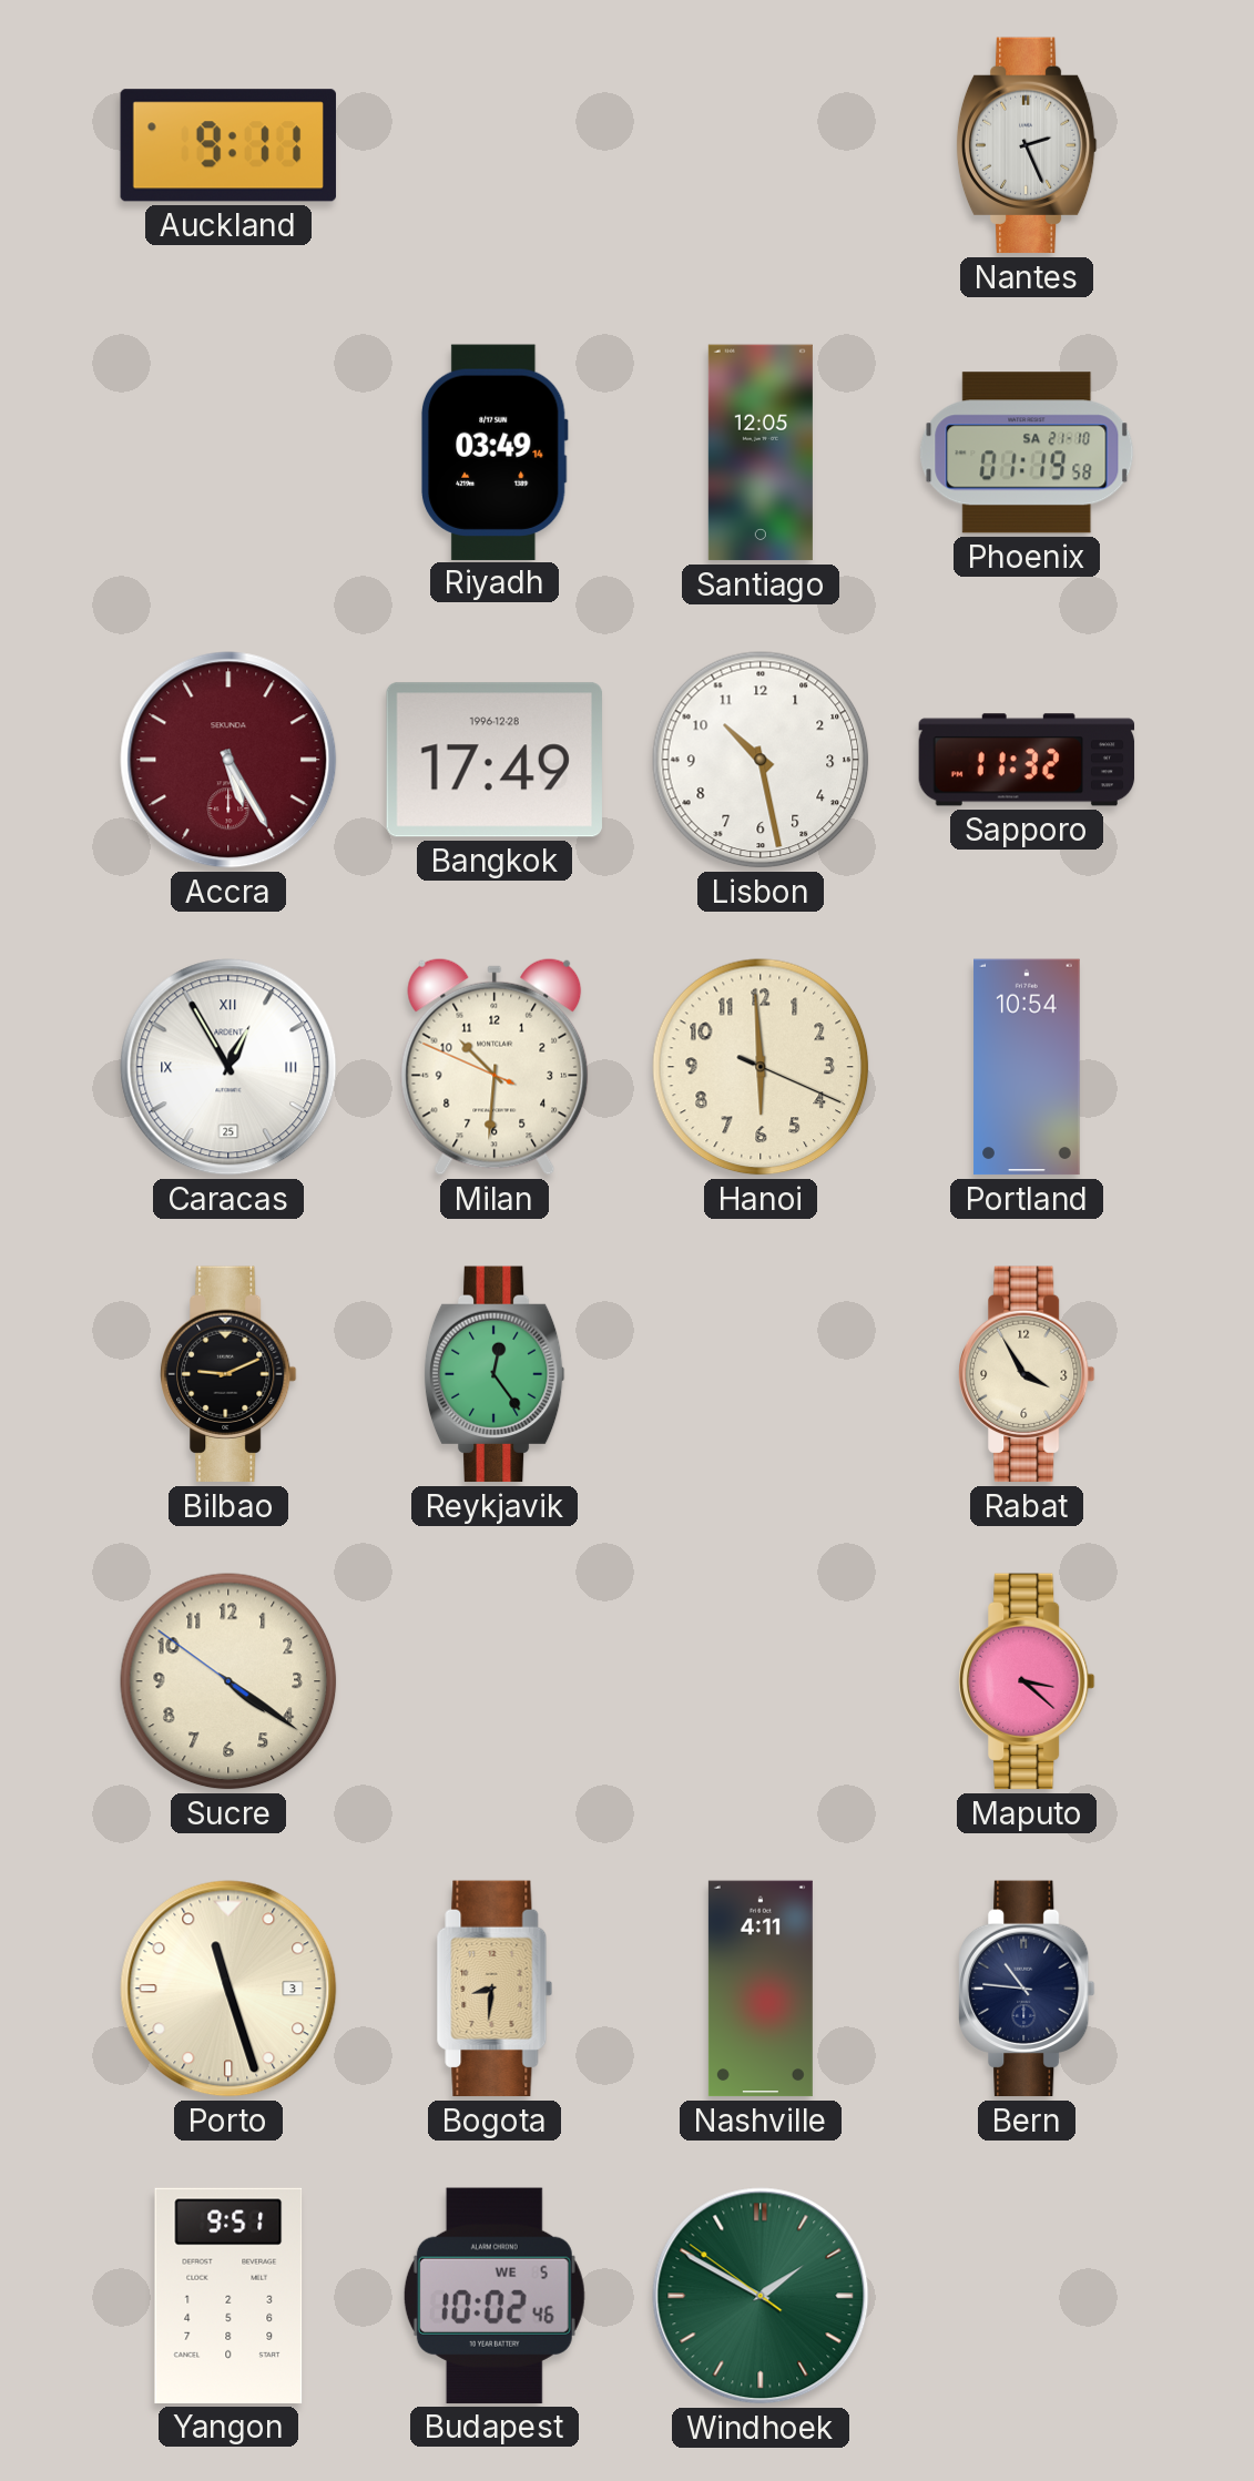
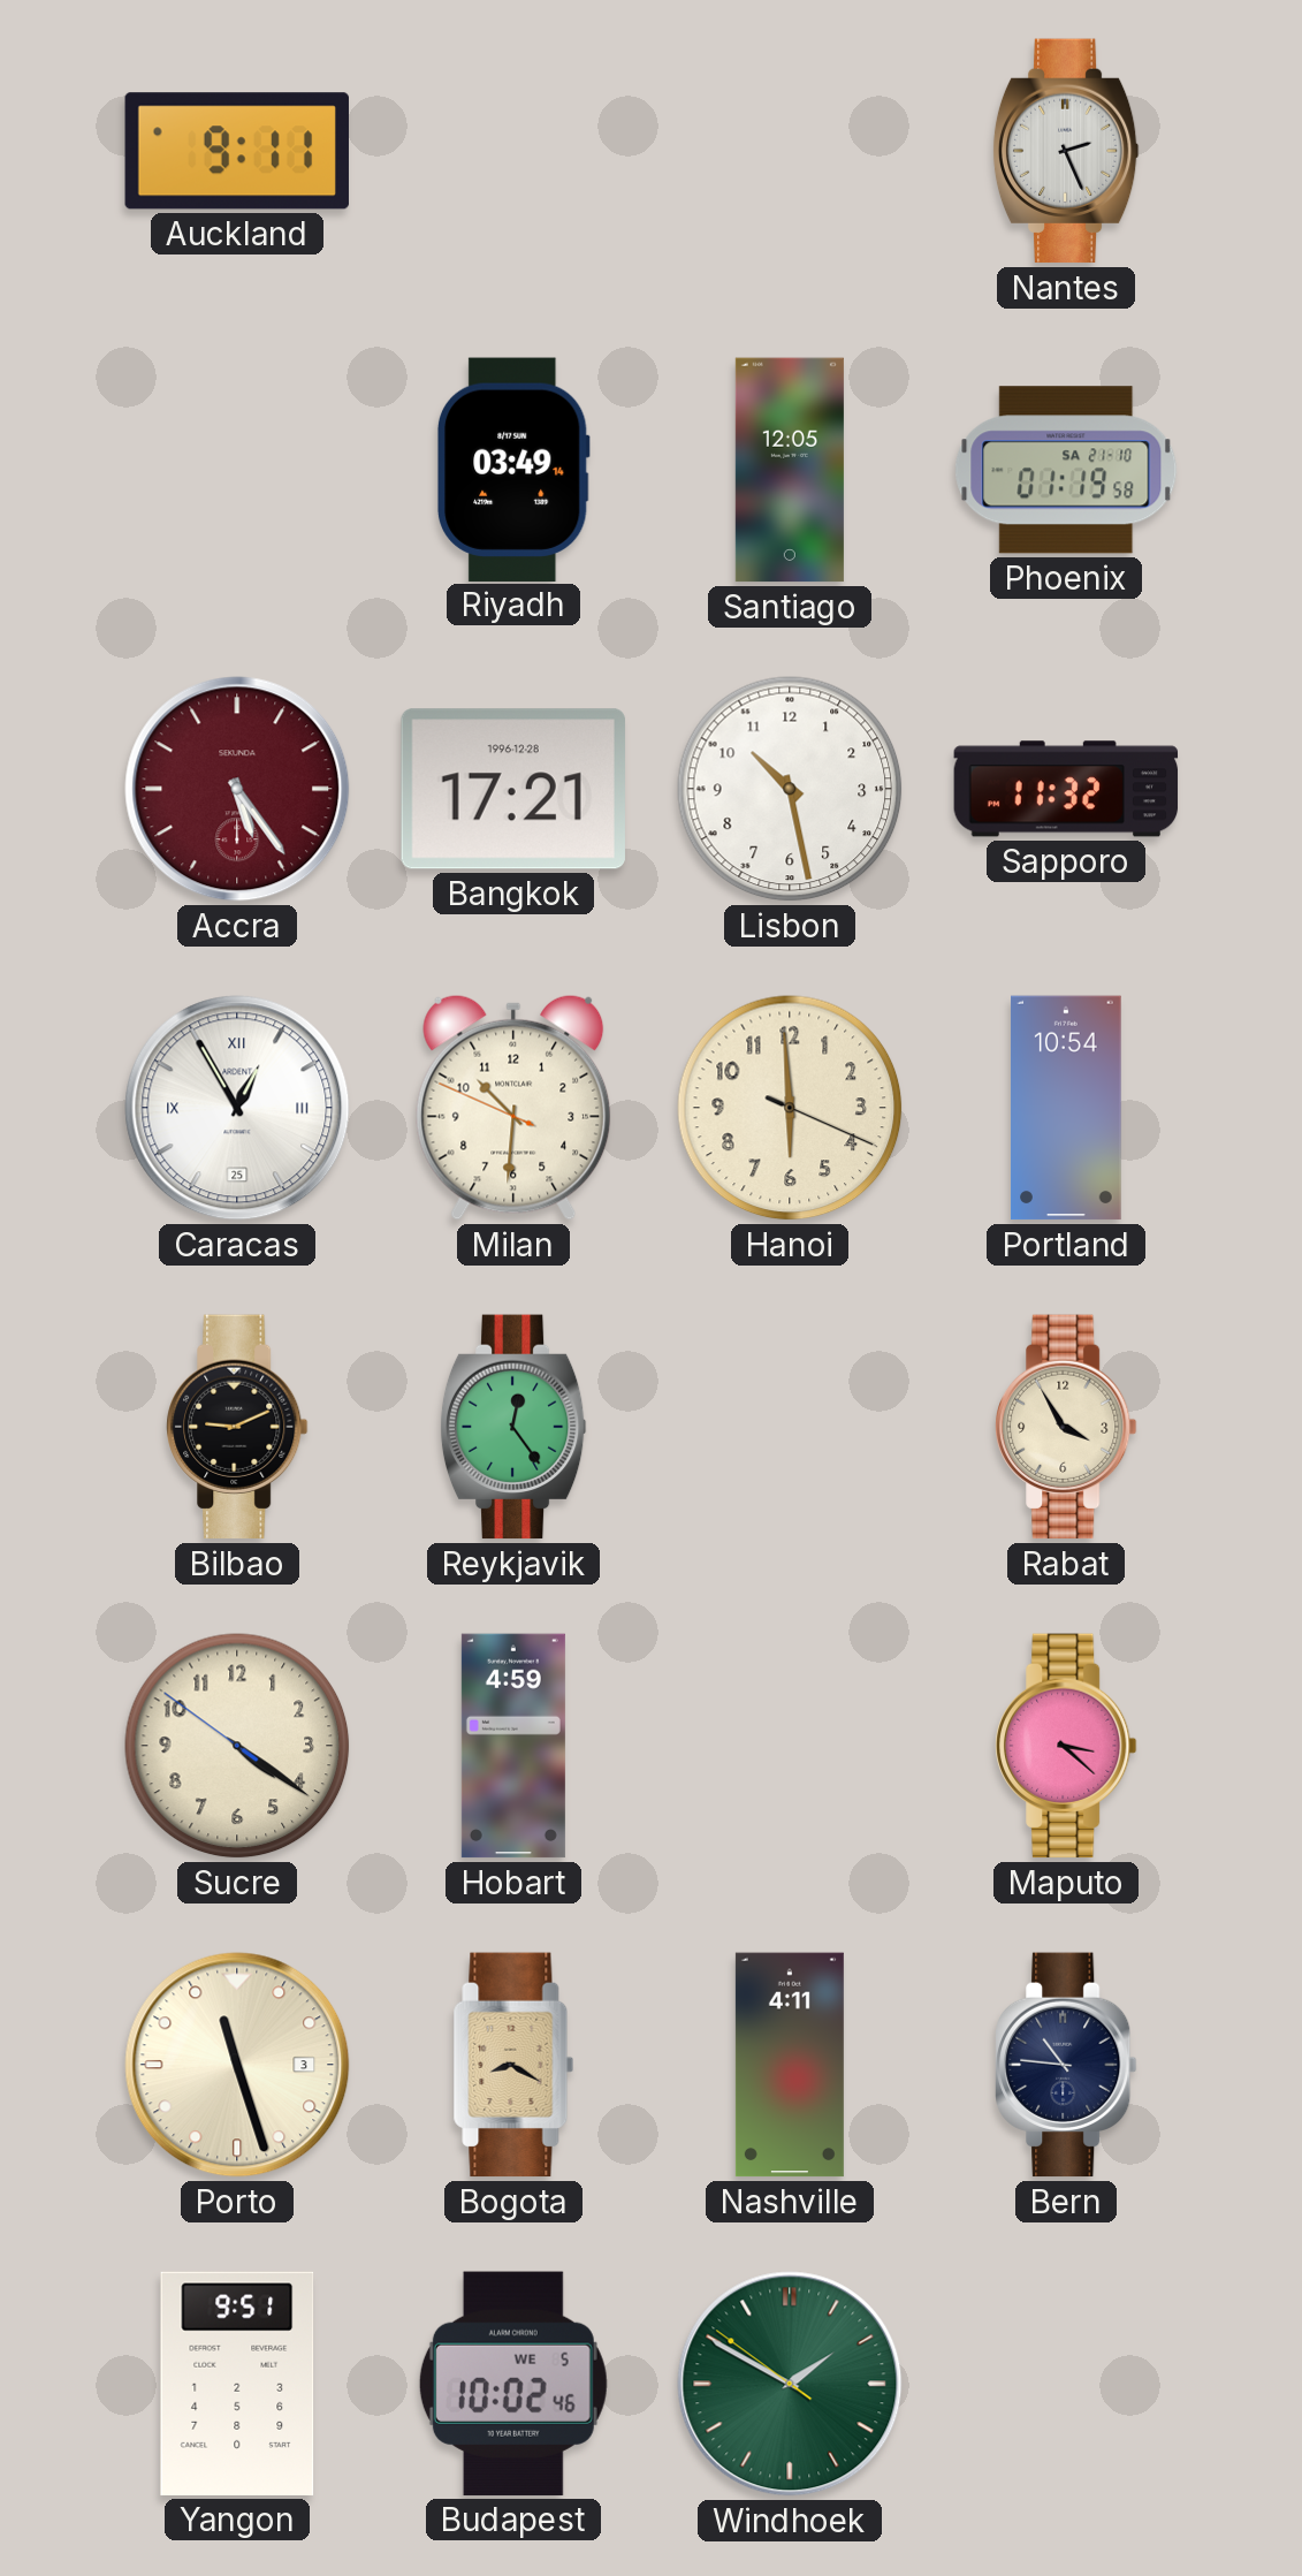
Accra: 5:25 -> 5:24 (237, 789)
Bangkok: 17:49 -> 17:21 (513, 789)
Hobart: none -> 4:59 (513, 1746)
Bogota: 8:31 -> 8:20 (513, 2065)
